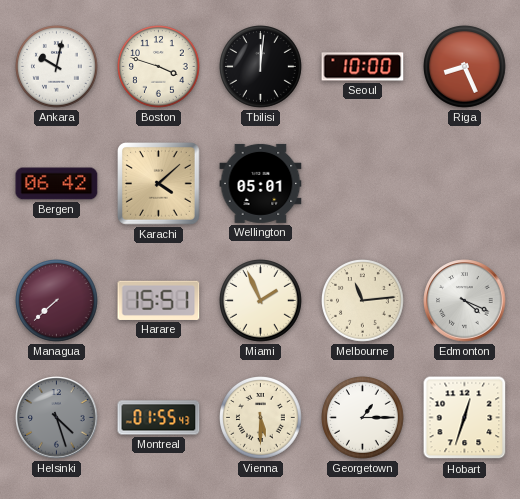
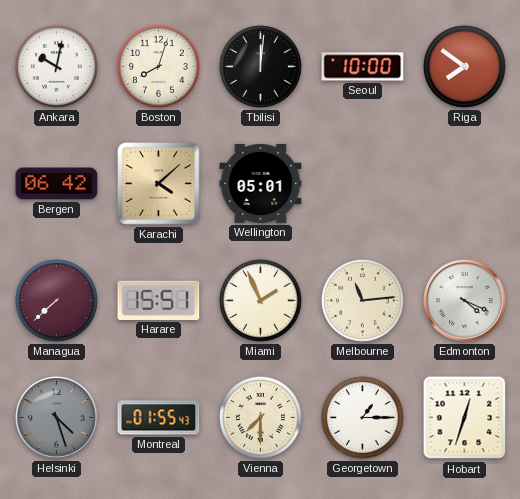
Boston: 3:48 -> 8:03 (159, 67)
Riga: 8:26 -> 7:51 (465, 67)
Vienna: 5:30 -> 7:30 (261, 418)
